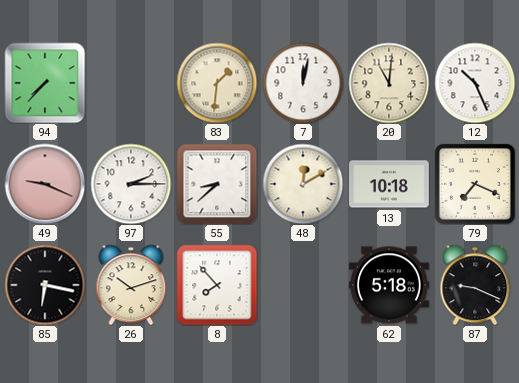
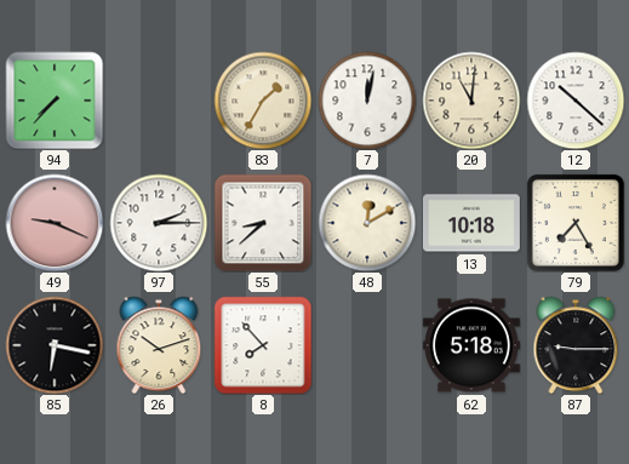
83: 1:31 -> 1:35 (263, 101)
12: 10:26 -> 10:22 (576, 101)
79: 7:19 -> 7:25 (576, 223)
87: 9:19 -> 9:15 (576, 345)
